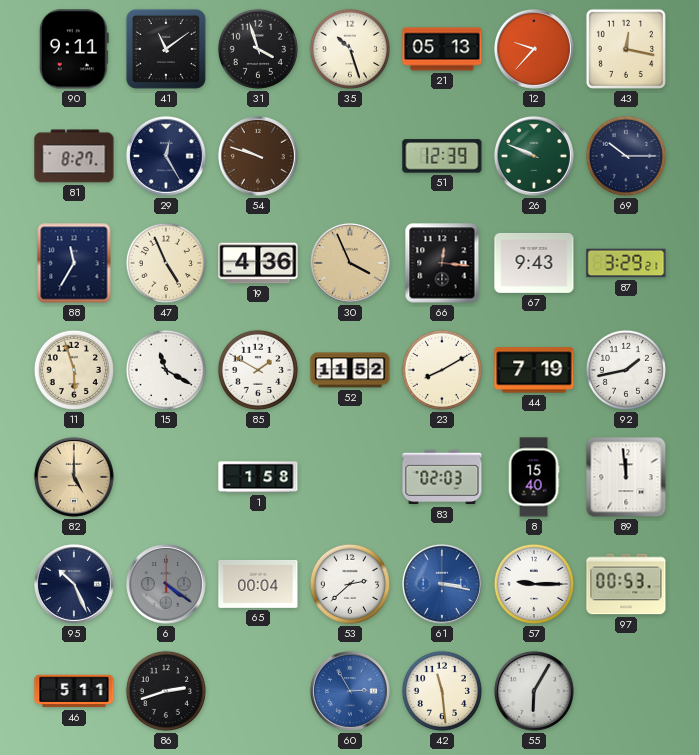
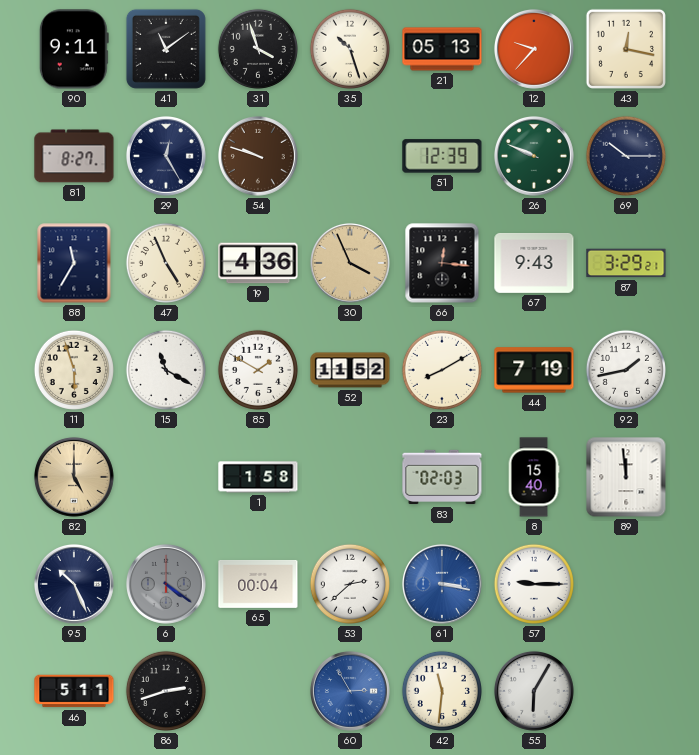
97: 00:53 -> none (626, 584)
42: 11:29 -> 11:31 (442, 691)
